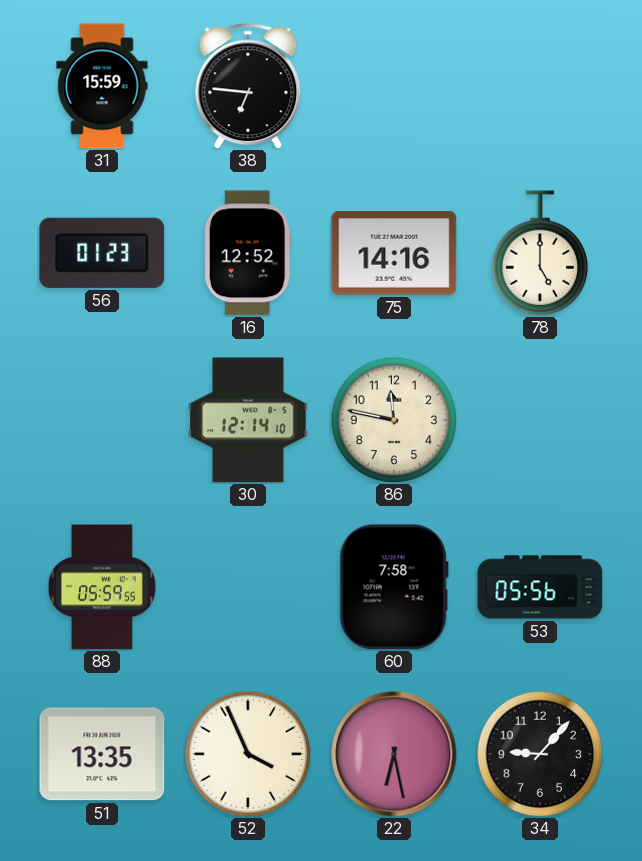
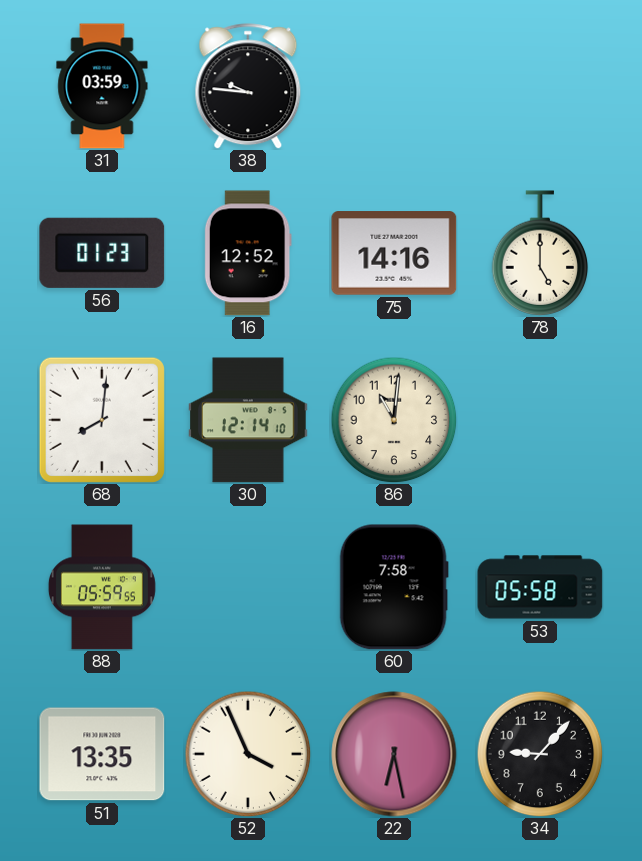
31: 15:59 -> 03:59 (102, 86)
38: 6:46 -> 9:46 (248, 86)
68: none -> 8:01 (102, 420)
86: 11:47 -> 11:01 (394, 420)
53: 05:56 -> 05:58 (540, 587)
